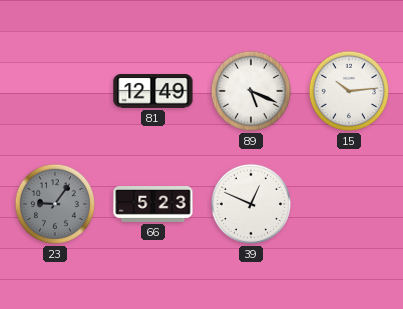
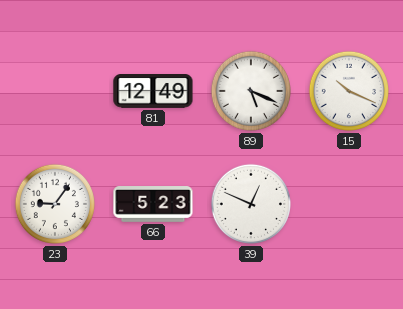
15: 10:14 -> 10:19 (349, 91)
23 dial: grey -> white (55, 204)
